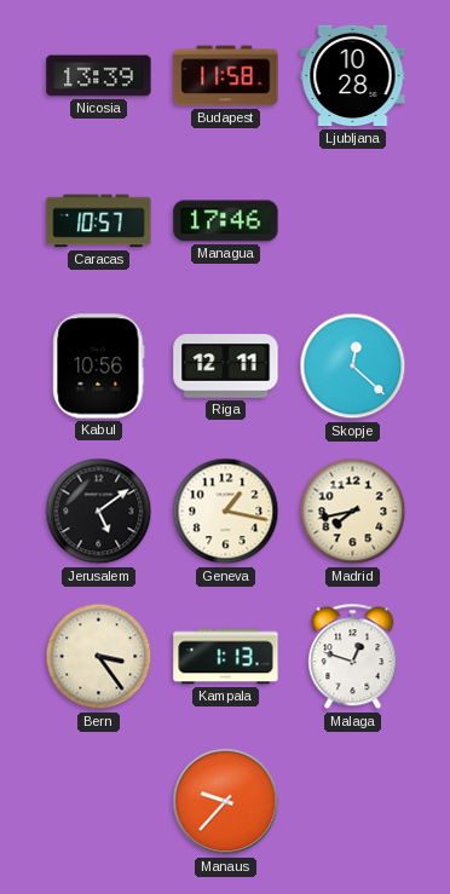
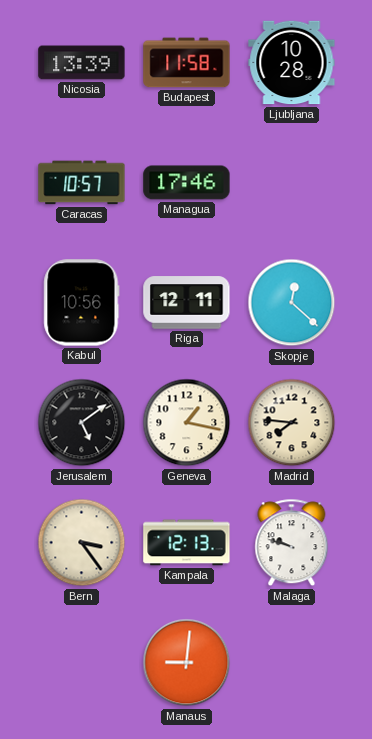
Madrid: 7:43 -> 7:46 (292, 423)
Kampala: 1:13 -> 12:13 (187, 543)
Malaga: 12:48 -> 9:48 (292, 543)
Manaus: 9:37 -> 9:01 (187, 663)
